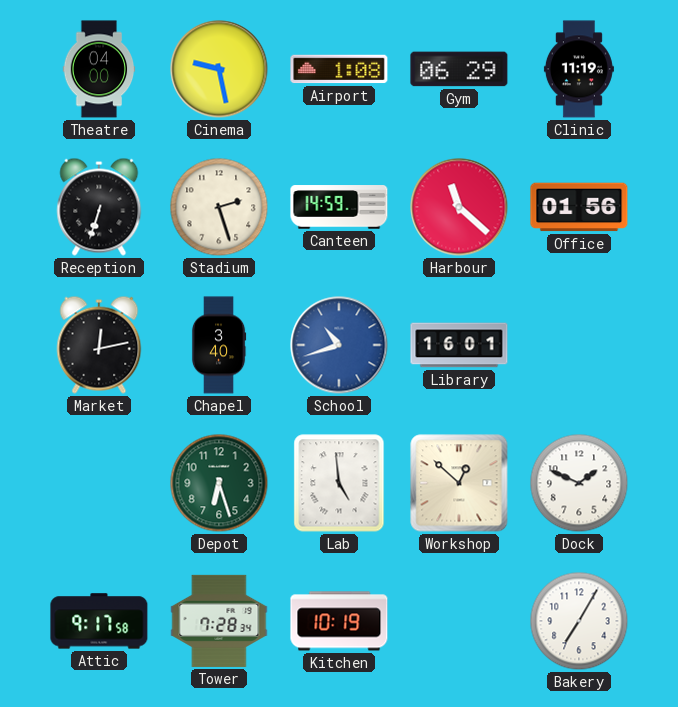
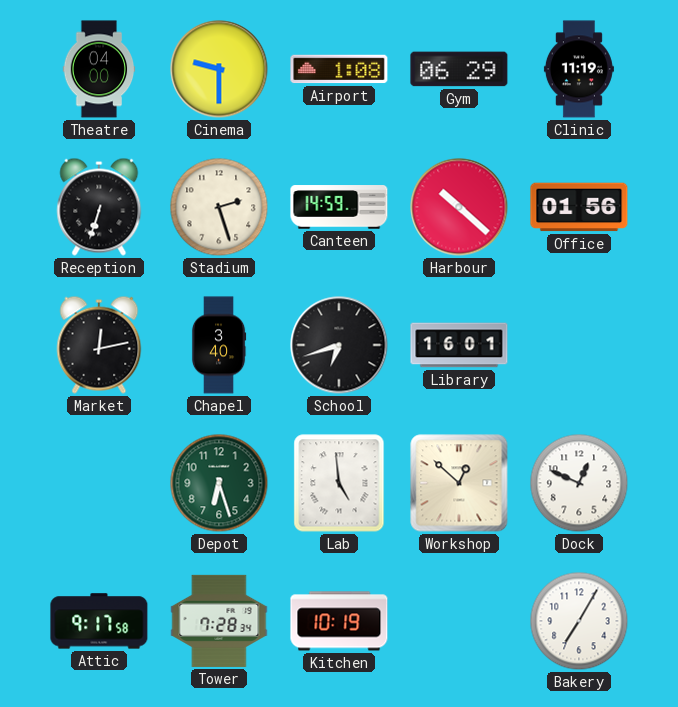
Cinema: 9:28 -> 9:30 (219, 69)
Harbour: 11:22 -> 10:22 (459, 207)
School: 10:42 -> 6:42 (339, 345)
School dial: blue -> black (339, 345)
Dock: 1:49 -> 12:49 (579, 483)
